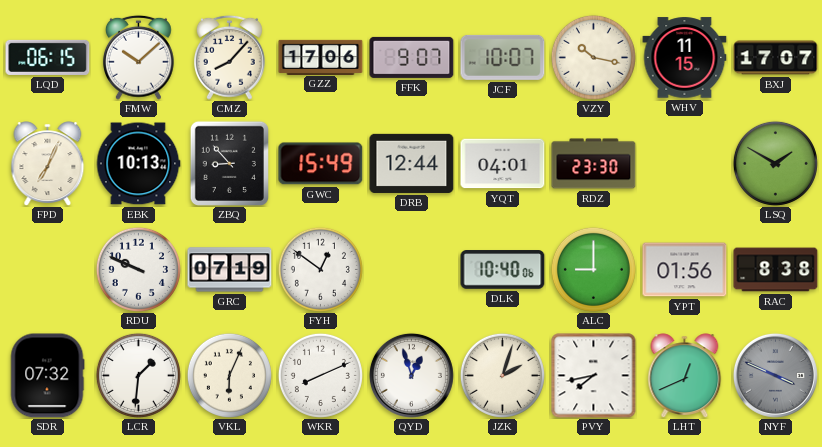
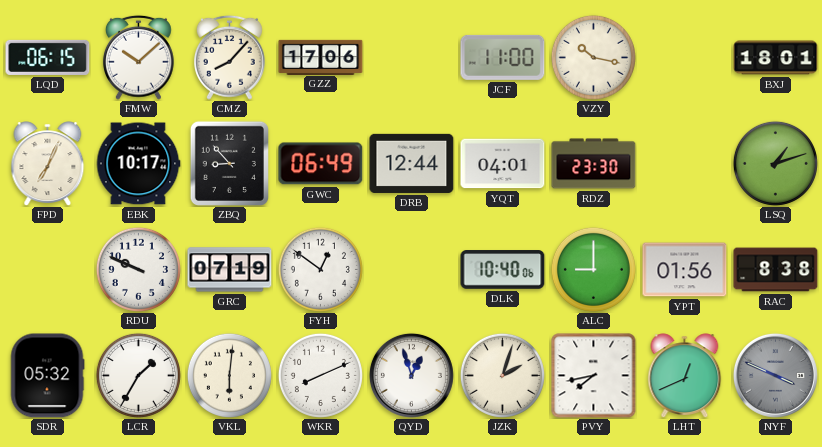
FFK: 9:07 -> none (412, 57)
JCF: 10:07 -> 11:00 (503, 57)
WHV: 11:15 -> none (685, 58)
BXJ: 17:07 -> 18:01 (776, 58)
EBK: 10:13 -> 10:17 (138, 164)
GWC: 15:49 -> 06:49 (321, 164)
LSQ: 1:50 -> 1:12 (775, 163)
SDR: 07:32 -> 05:32 (47, 376)
LCR: 1:31 -> 1:35 (138, 375)
VKL: 6:04 -> 6:01 (229, 375)
